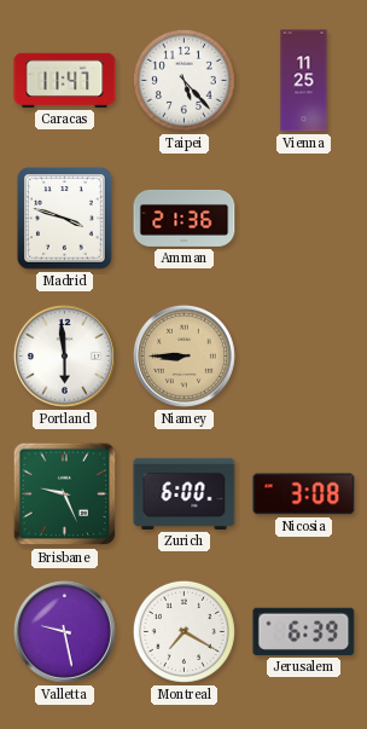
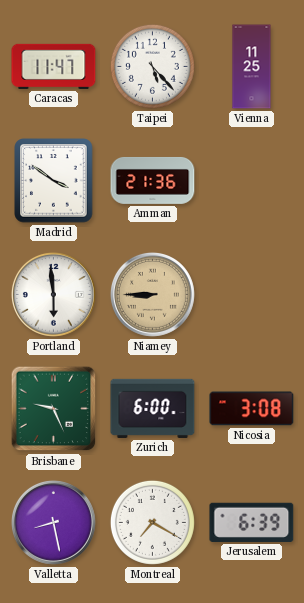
Madrid: 3:48 -> 3:51 (54, 181)
Valletta: 9:28 -> 8:28 (53, 522)
